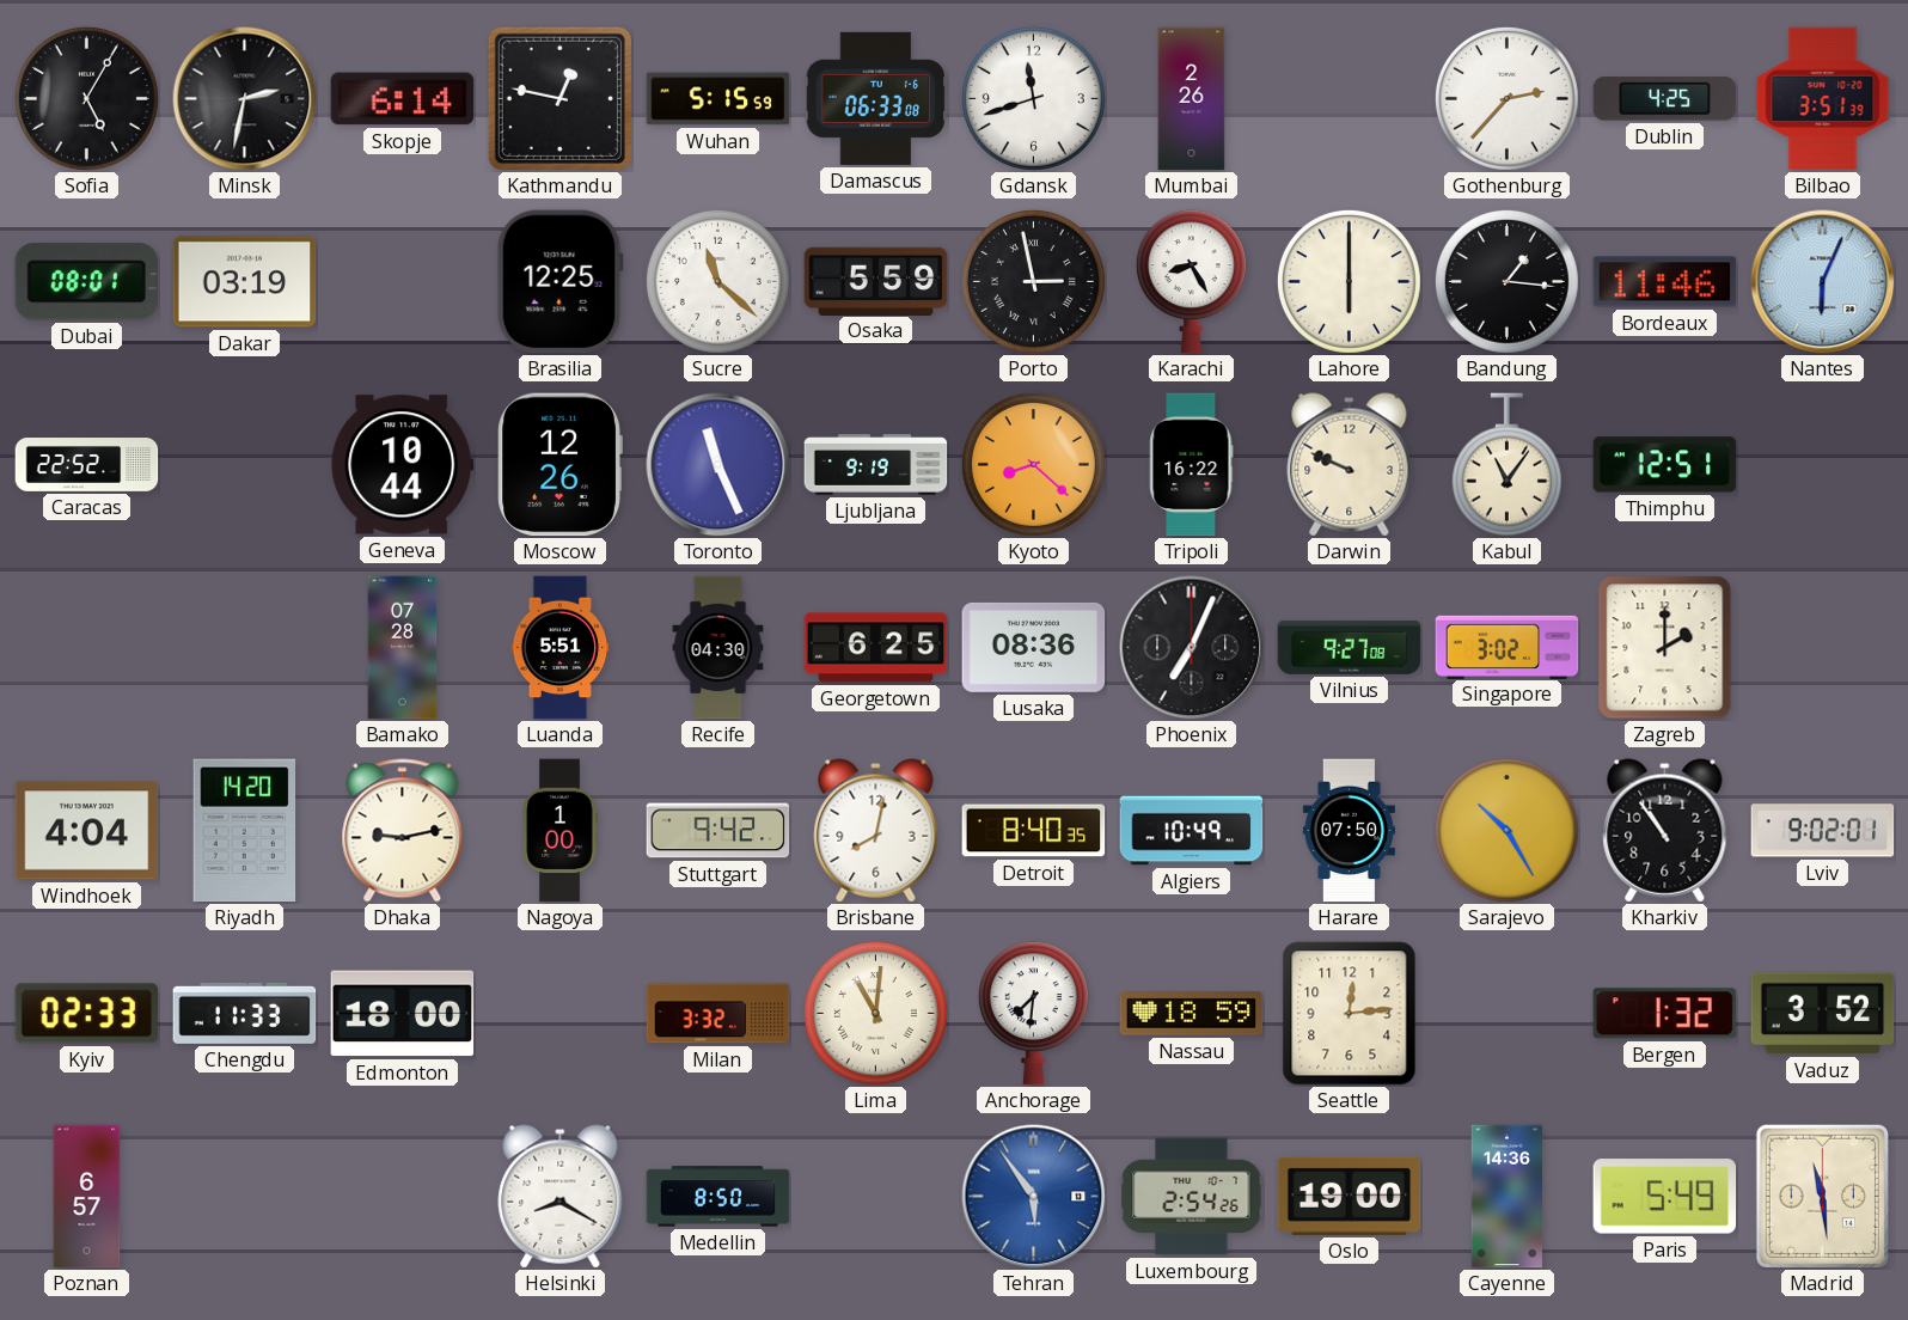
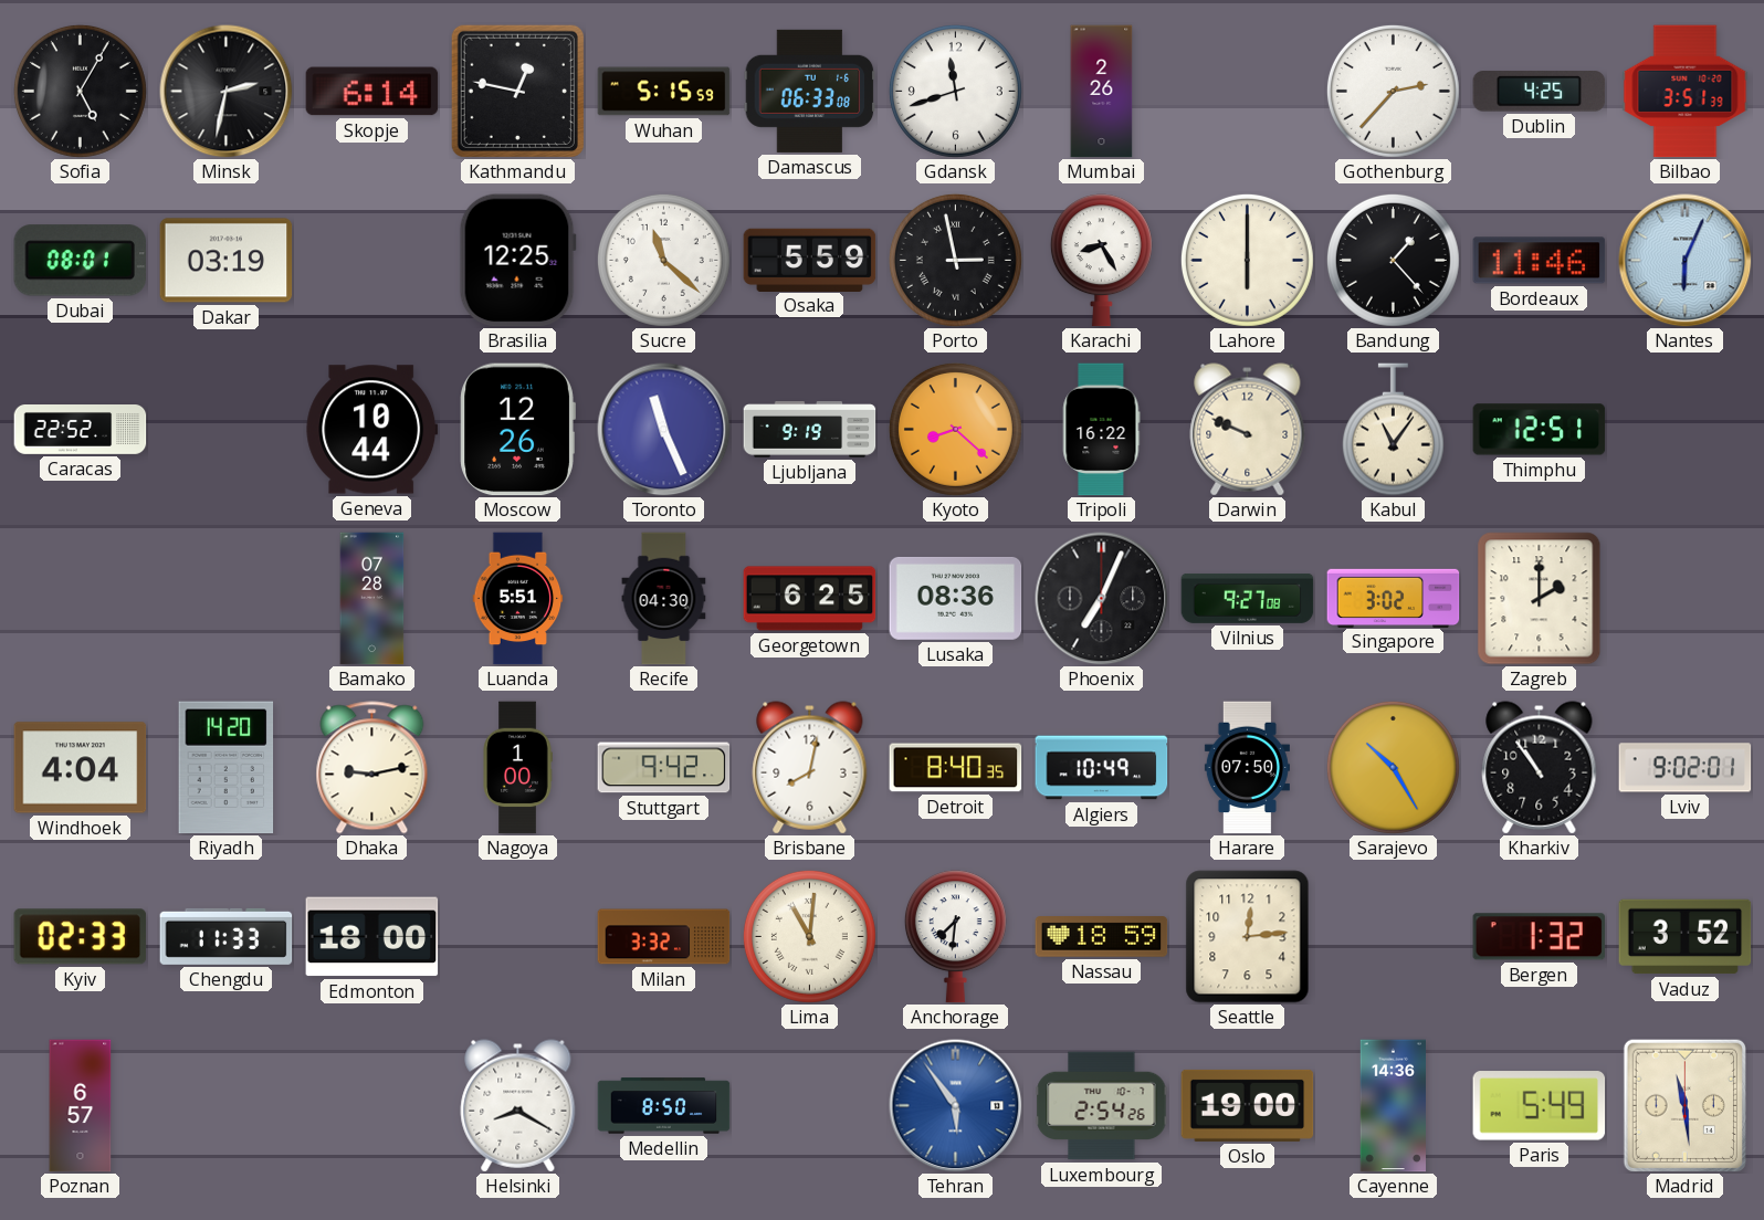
Bandung: 1:16 -> 1:23 (1393, 260)
